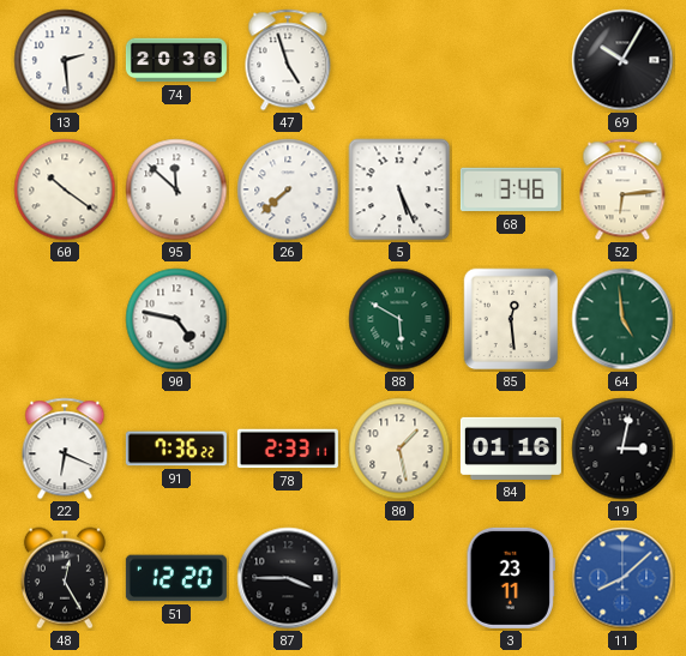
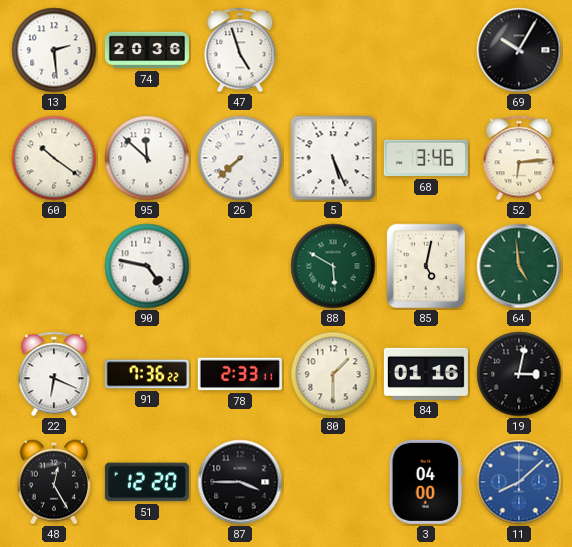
85: 12:29 -> 5:02 (426, 266)
80: 1:28 -> 1:30 (333, 374)
3: 23:11 -> 04:00 (426, 482)
